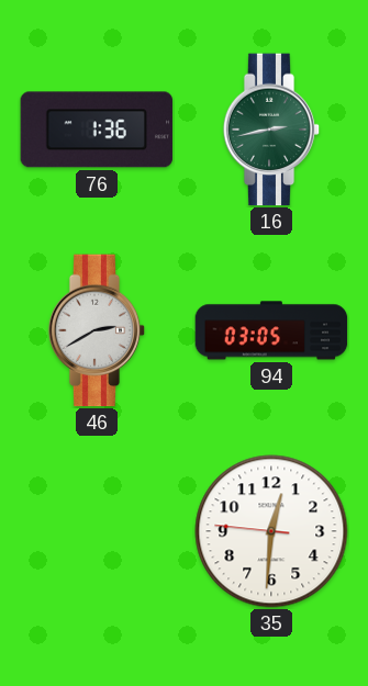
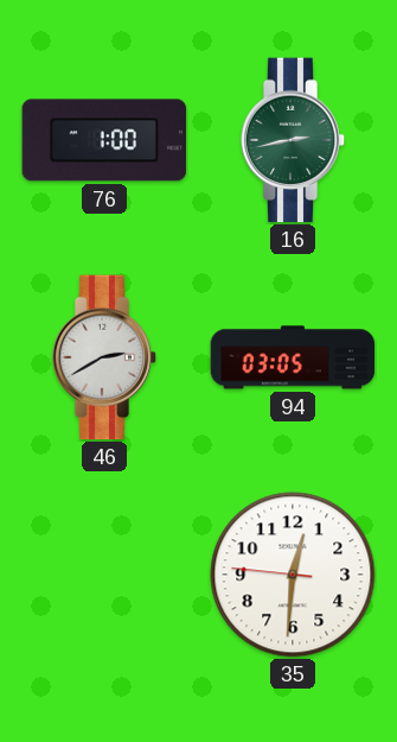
76: 1:36 -> 1:00 (104, 140)
